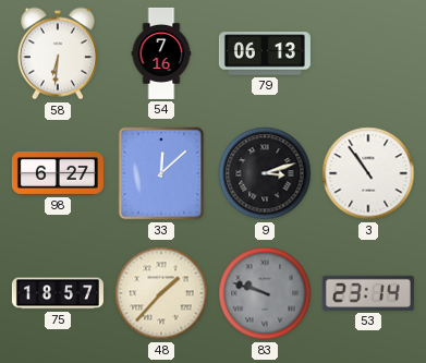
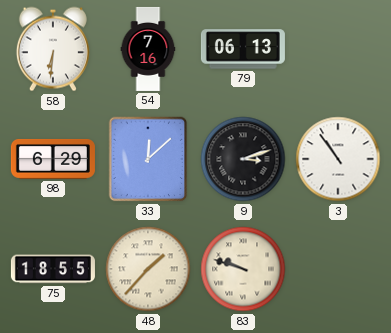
98: 6:27 -> 6:29 (53, 159)
75: 18:57 -> 18:55 (53, 269)
83 dial: grey -> cream (243, 269)
53: 23:14 -> none (368, 293)
